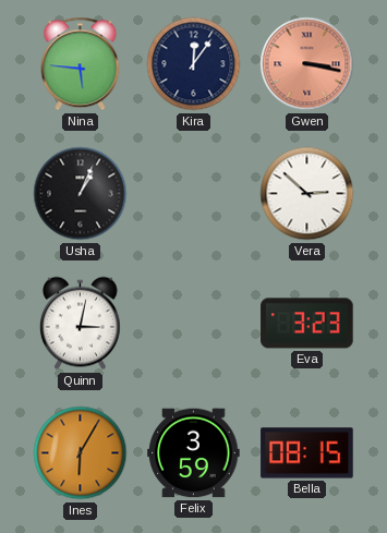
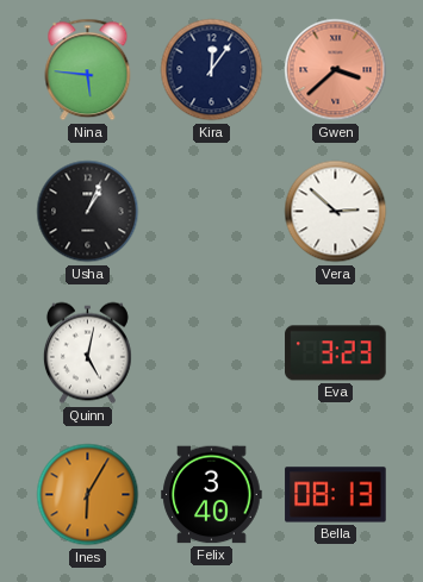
Gwen: 3:17 -> 3:38 (336, 70)
Quinn: 3:02 -> 5:02 (87, 353)
Felix: 3:59 -> 3:40 (212, 495)
Bella: 08:15 -> 08:13 (336, 495)
